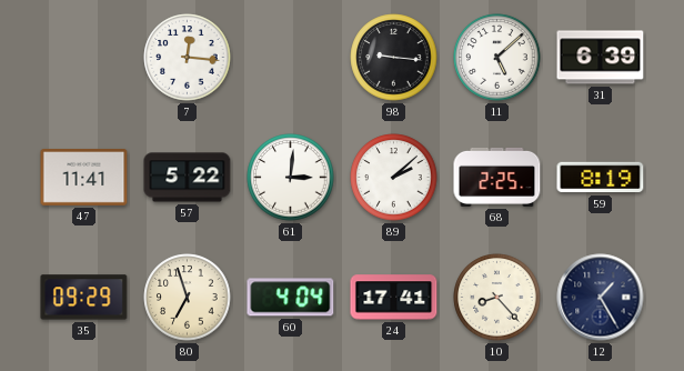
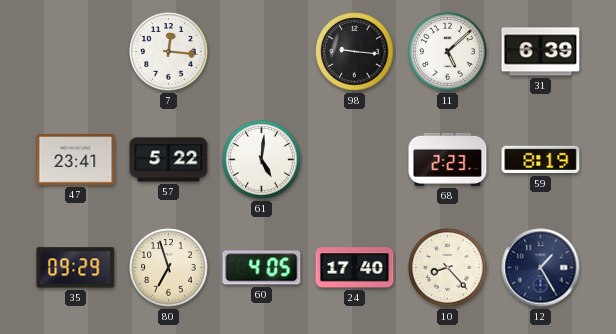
47: 11:41 -> 23:41 (76, 159)
61: 3:01 -> 5:01 (262, 160)
89: 2:08 -> none (394, 178)
68: 2:25 -> 2:23 (448, 159)
60: 4:04 -> 4:05 (262, 268)
24: 17:41 -> 17:40 (355, 268)
